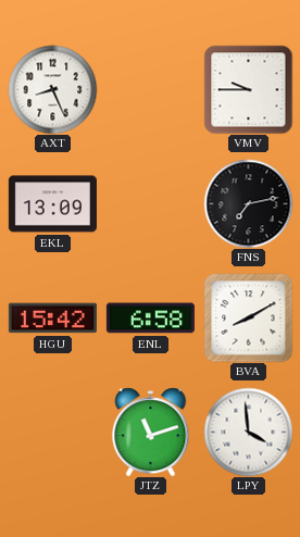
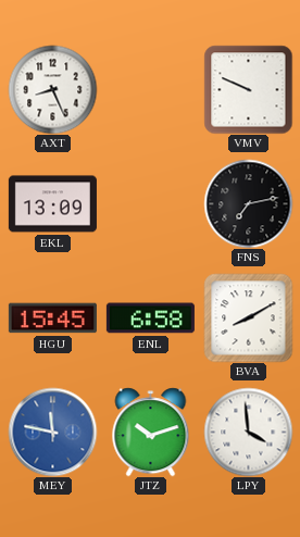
VMV: 9:45 -> 9:49 (248, 89)
HGU: 15:42 -> 15:45 (52, 319)
MEY: none -> 11:47 (52, 432)
JTZ: 11:12 -> 10:12 (151, 432)
